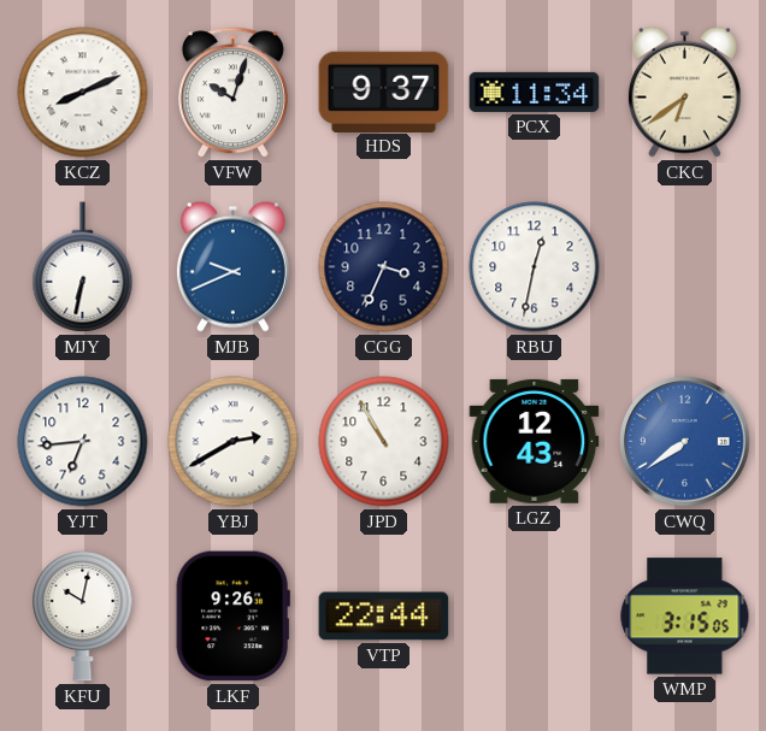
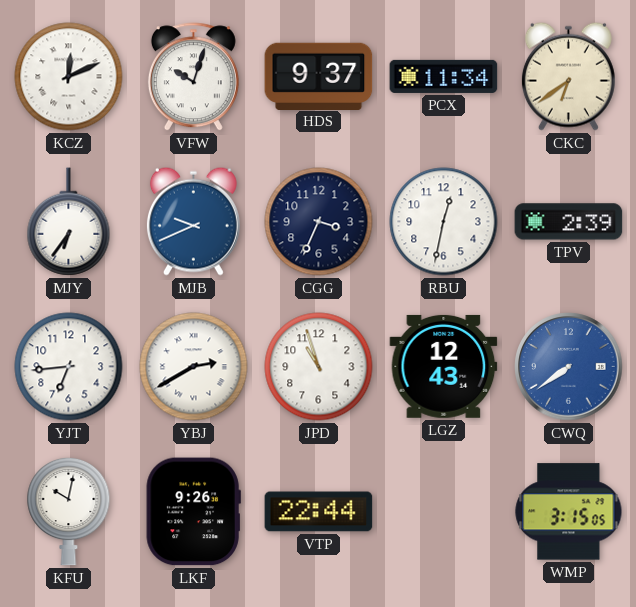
KCZ: 8:11 -> 12:11 (69, 77)
MJY: 6:32 -> 6:36 (69, 222)
TPV: none -> 2:39 (569, 222)
JPD: 10:55 -> 10:57 (319, 367)
